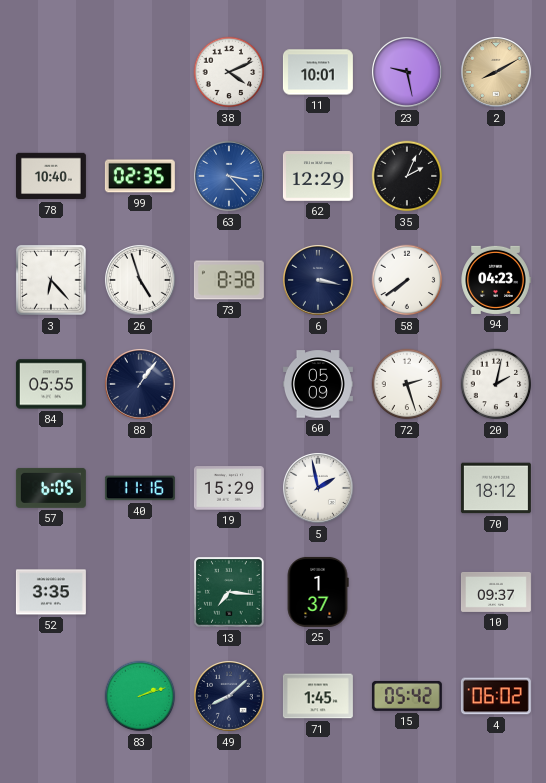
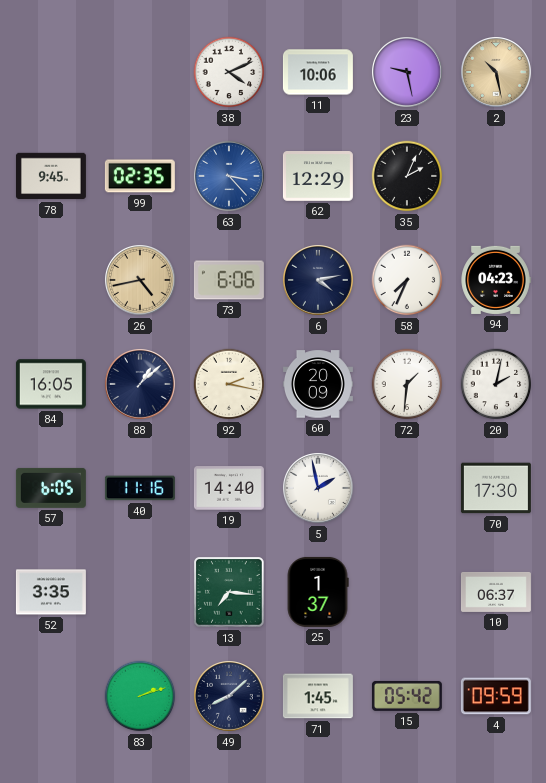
11: 10:01 -> 10:06 (318, 72)
2: 8:10 -> 10:28 (497, 73)
78: 10:40 -> 9:45 (51, 176)
3: 6:23 -> none (52, 281)
26: 4:57 -> 4:43 (141, 281)
26 dial: white -> champagne (141, 281)
73: 8:38 -> 6:06 (229, 280)
6: 3:17 -> 4:13 (319, 281)
58: 7:39 -> 7:34 (407, 280)
84: 05:55 -> 16:05 (51, 384)
88: 1:06 -> 1:08 (141, 385)
92: none -> 2:17 (229, 384)
60: 05:09 -> 20:09 (318, 384)
72: 2:27 -> 1:31 (407, 384)
19: 15:29 -> 14:40 (229, 488)
70: 18:12 -> 17:30 (496, 488)
10: 09:37 -> 06:37 (496, 592)
4: 06:02 -> 09:59 (496, 696)
